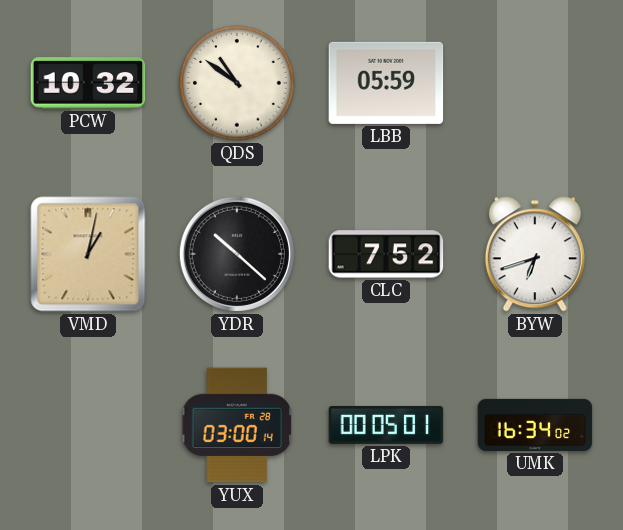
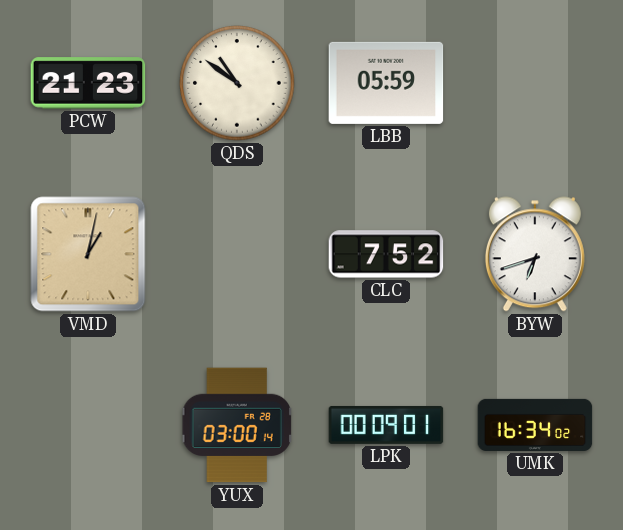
PCW: 10:32 -> 21:23 (88, 83)
YDR: 10:22 -> none (237, 254)
LPK: 00:05 -> 00:09 (386, 425)
